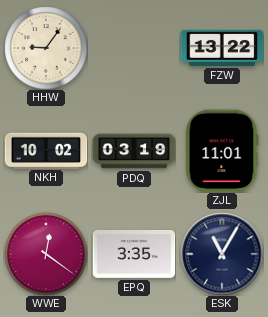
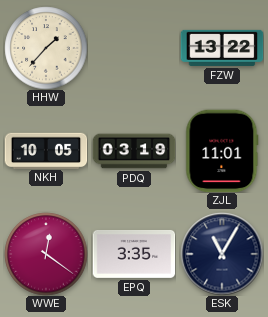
HHW: 9:06 -> 1:37 (46, 48)
NKH: 10:02 -> 10:05 (46, 150)
